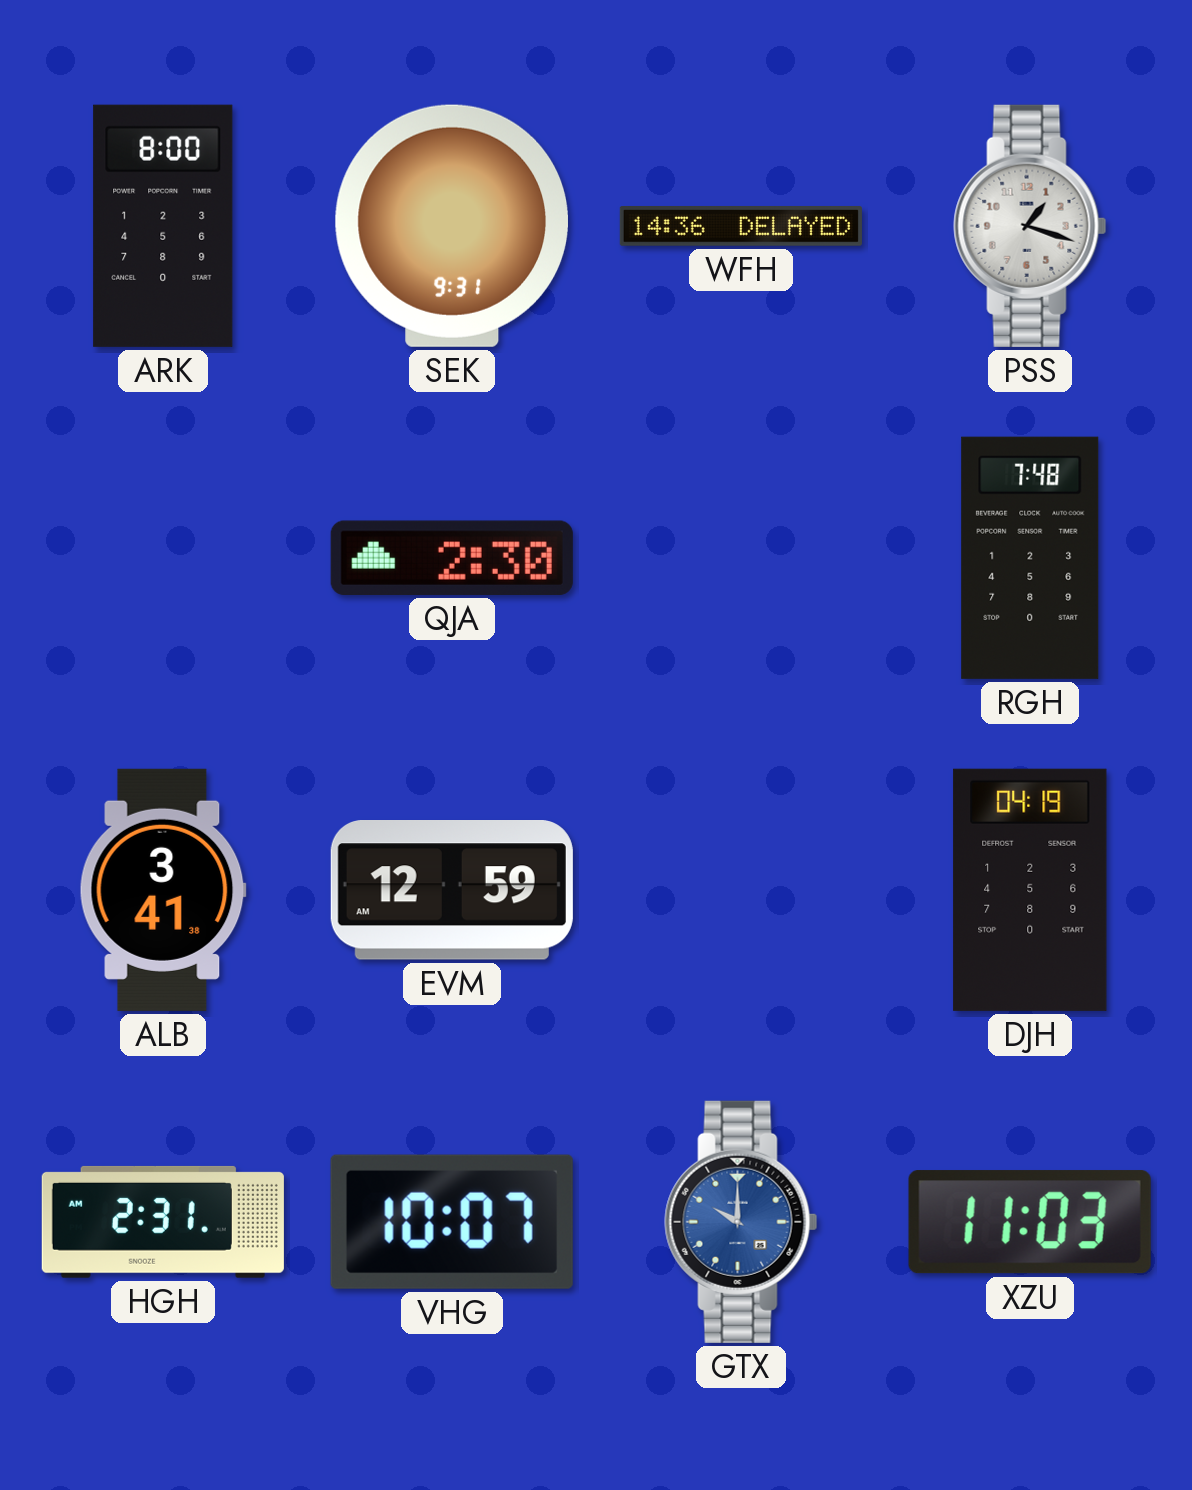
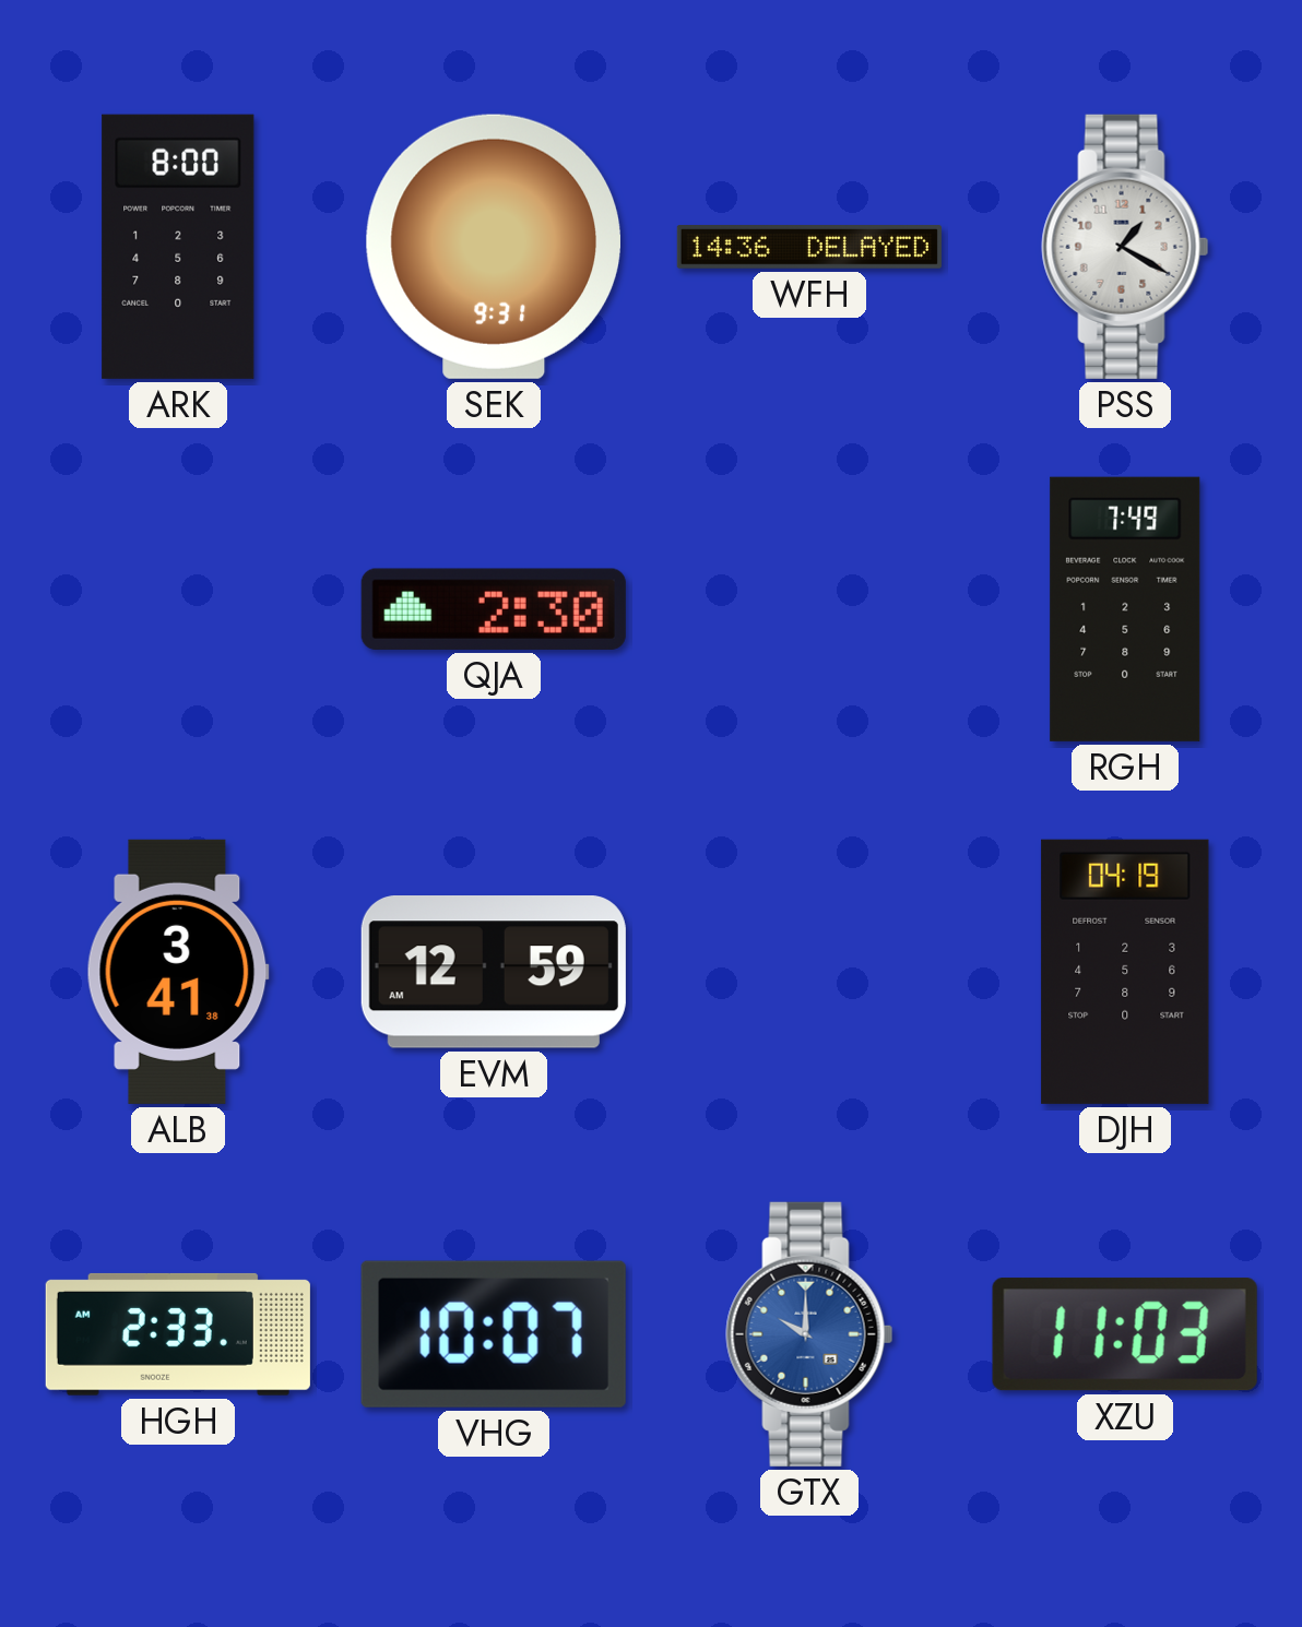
PSS: 1:18 -> 1:20 (1125, 247)
RGH: 7:48 -> 7:49 (1125, 609)
HGH: 2:31 -> 2:33 (178, 1334)
